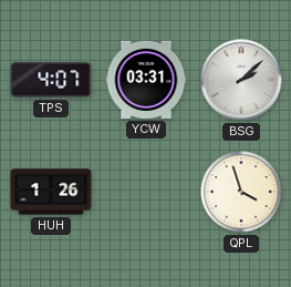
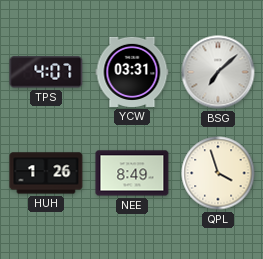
BSG: 2:08 -> 7:08 (218, 72)
NEE: none -> 8:49 (132, 173)
